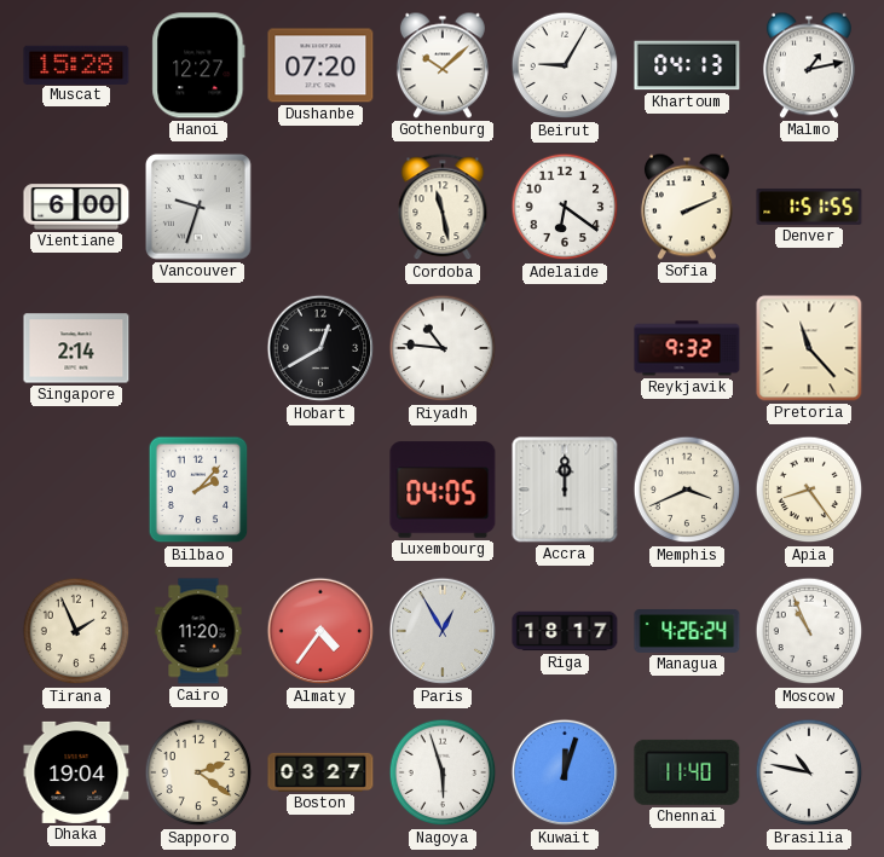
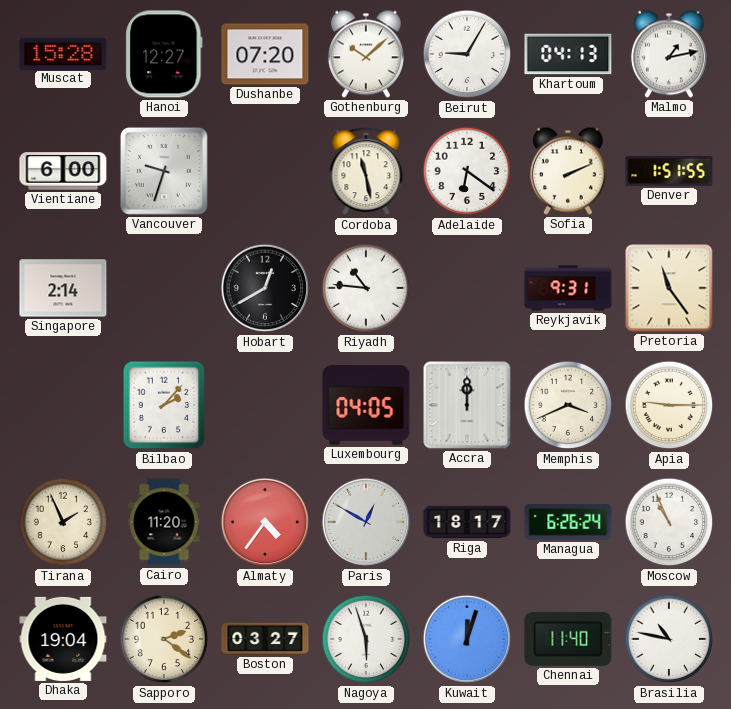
Reykjavik: 9:32 -> 9:31 (568, 288)
Pretoria: 11:23 -> 11:24 (669, 288)
Apia: 8:24 -> 9:15 (669, 405)
Paris: 12:55 -> 12:50 (366, 522)
Managua: 4:26 -> 6:26 (568, 522)
